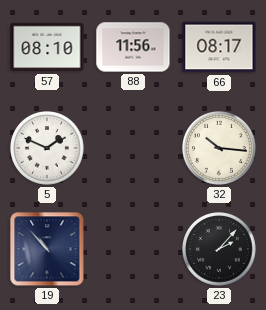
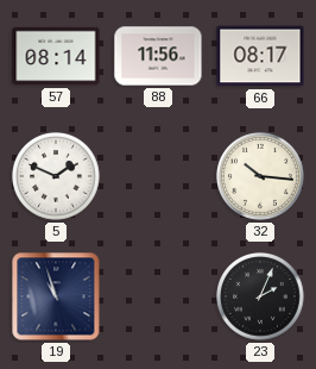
57: 08:10 -> 08:14 (56, 56)
19: 10:53 -> 10:57 (56, 296)
23: 2:07 -> 2:04 (261, 298)
